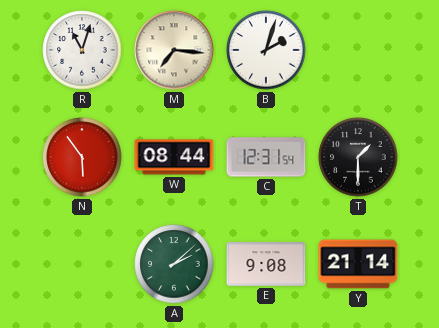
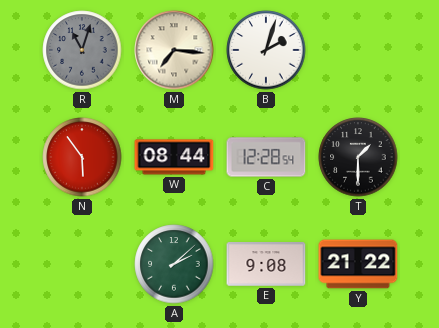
R dial: white -> grey (82, 50)
C: 12:31 -> 12:28 (266, 157)
Y: 21:14 -> 21:22 (358, 264)
